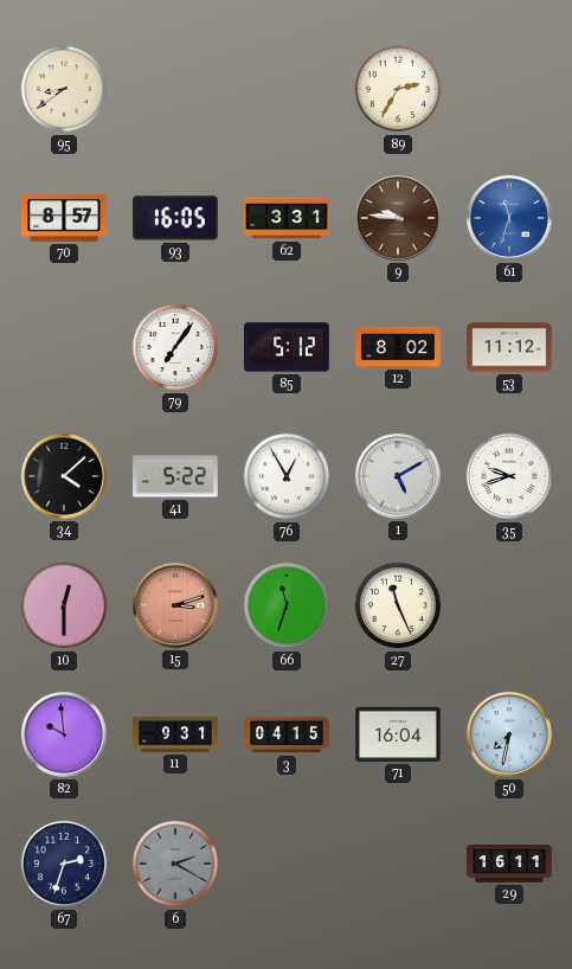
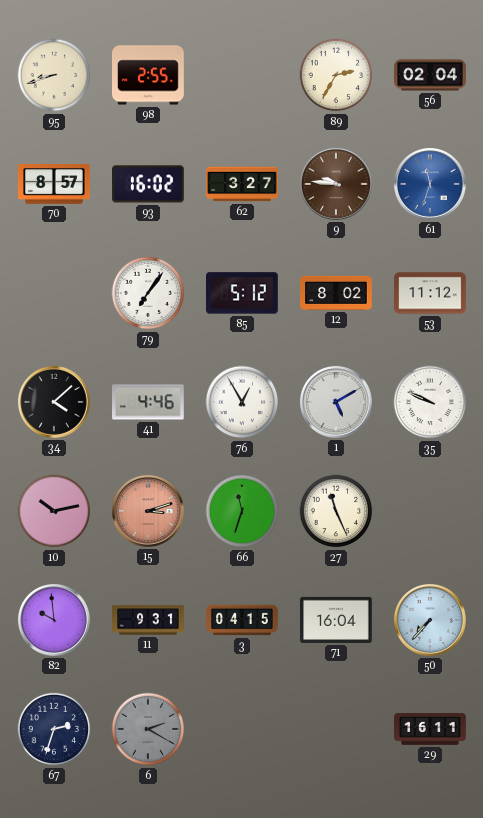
95: 8:39 -> 8:42 (54, 75)
98: none -> 2:55 (149, 75)
56: none -> 02:04 (430, 75)
93: 16:05 -> 16:02 (149, 184)
62: 3:31 -> 3:27 (242, 184)
41: 5:22 -> 4:46 (149, 402)
35: 9:42 -> 9:49 (430, 402)
10: 12:30 -> 10:13 (54, 511)
50: 7:32 -> 7:37 (430, 620)
